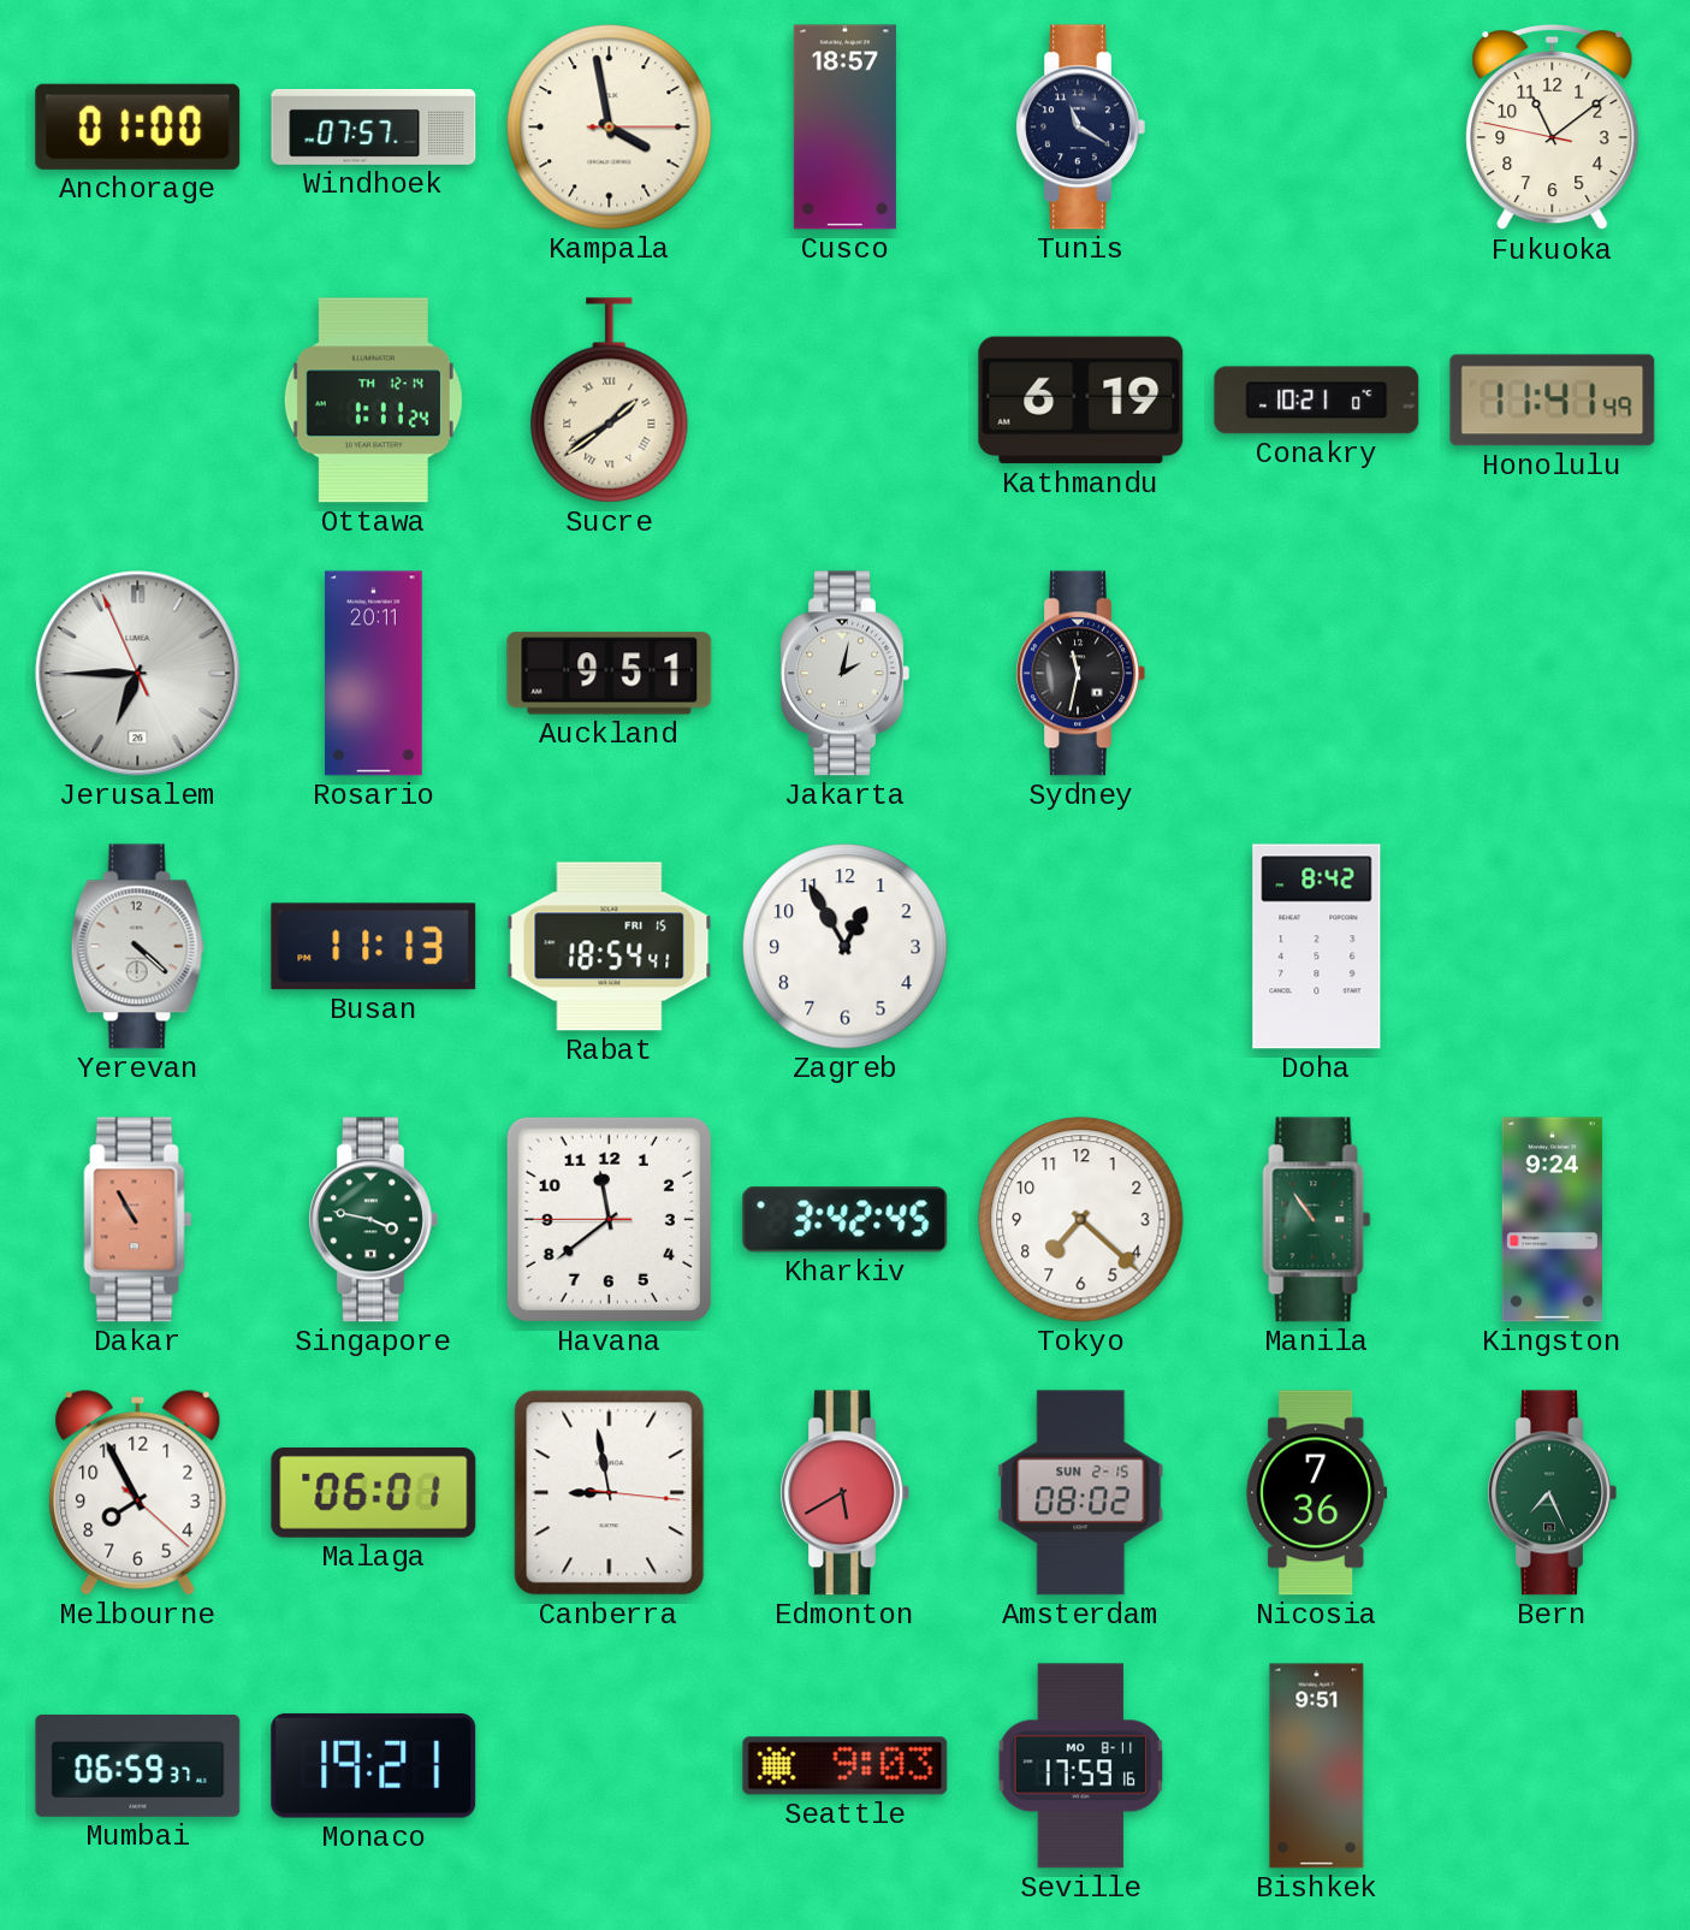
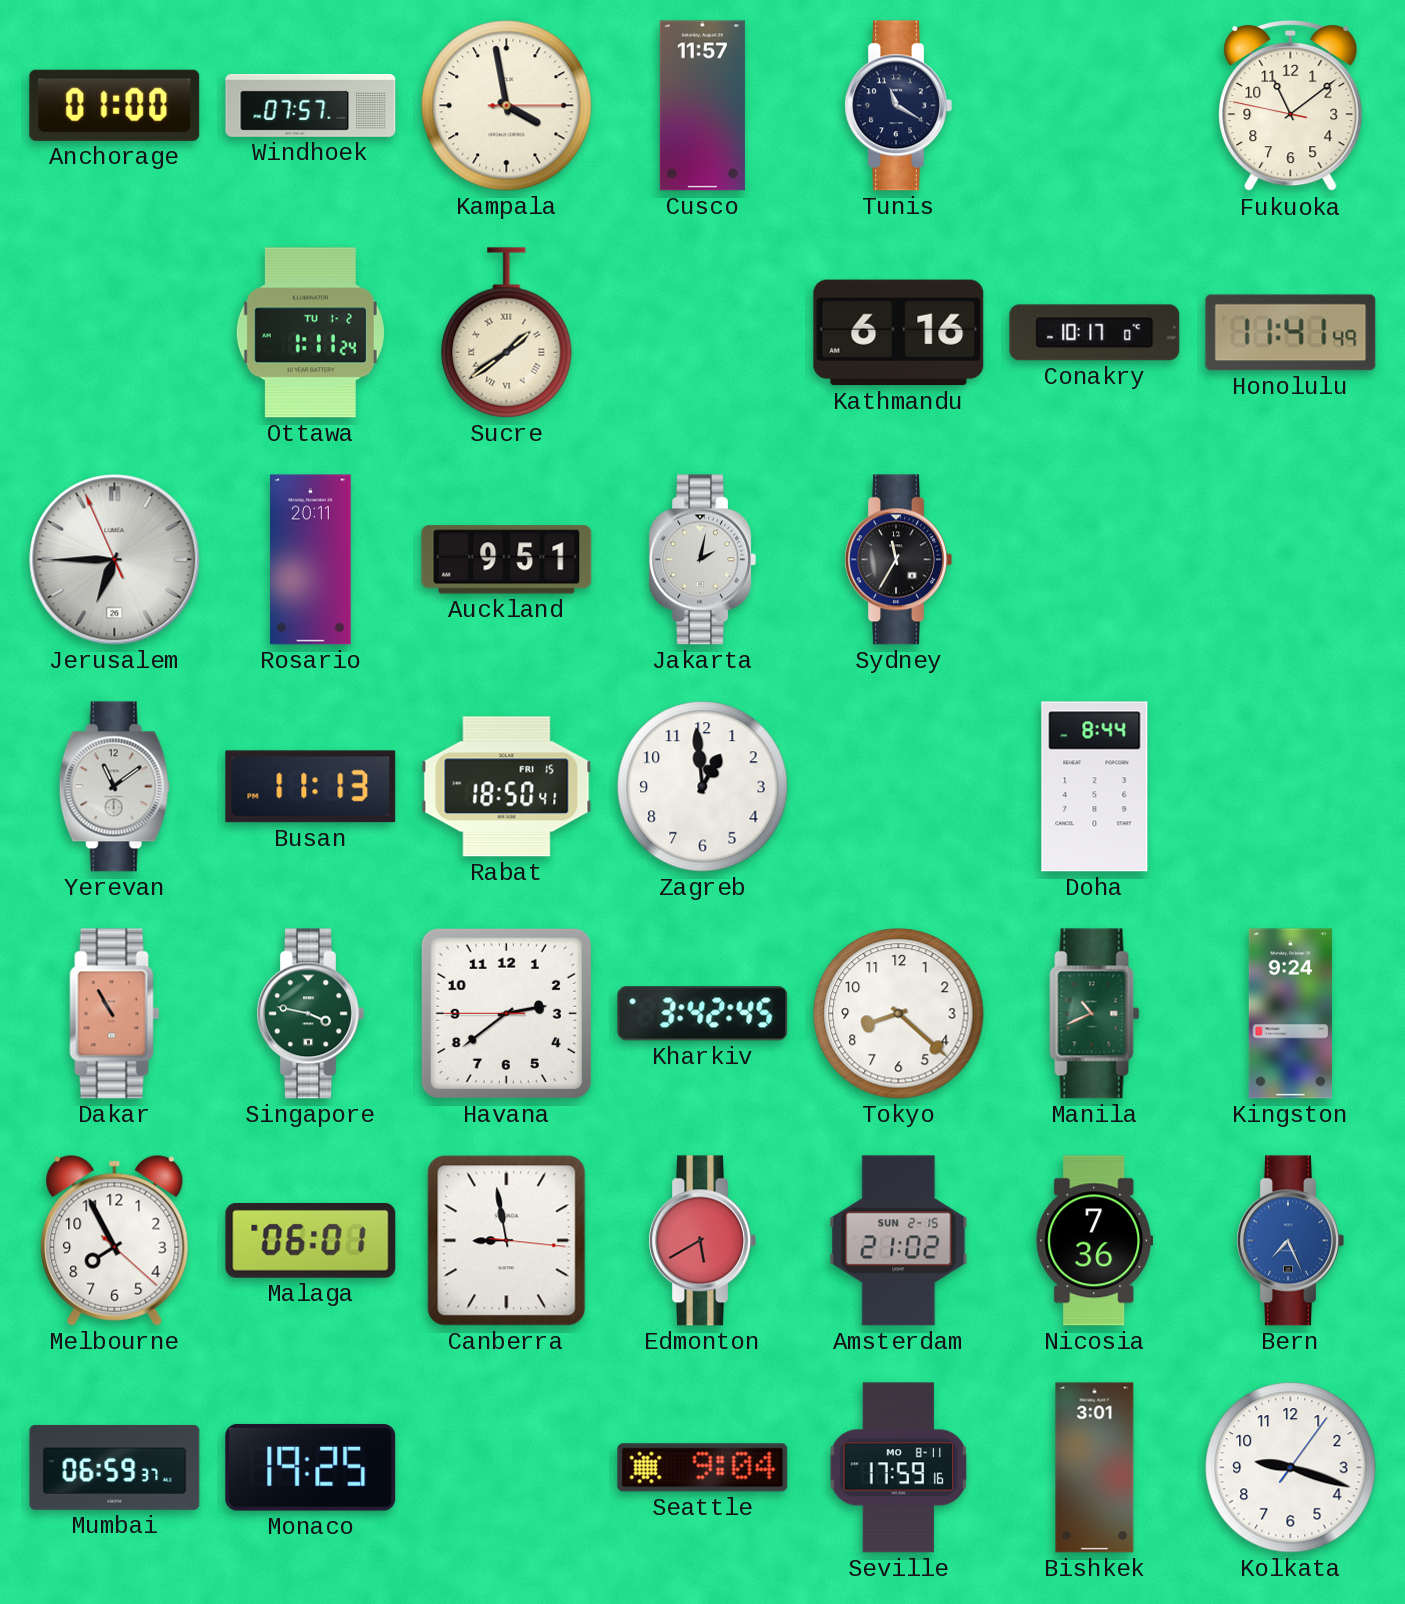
Cusco: 18:57 -> 11:57 (702, 106)
Ottawa date: TH 12-14 -> TU 1-2 (310, 333)
Kathmandu: 6:19 -> 6:16 (899, 333)
Conakry: 10:21 -> 10:17 (1095, 333)
Sydney: 11:32 -> 11:35 (898, 560)
Yerevan: 4:22 -> 11:09 (114, 787)
Rabat: 18:54 -> 18:50 (507, 787)
Zagreb: 12:55 -> 12:59 (703, 787)
Doha: 8:42 -> 8:44 (1095, 787)
Havana: 11:38 -> 2:38 (506, 1013)
Tokyo: 7:22 -> 8:22 (899, 1014)
Manila: 10:54 -> 10:41 (1095, 1014)
Amsterdam: 08:02 -> 21:02 (899, 1241)
Bern dial: green -> blue (1290, 1241)
Monaco: 19:21 -> 19:25 (311, 1467)
Seattle: 9:03 -> 9:04 (703, 1468)
Bishkek: 9:51 -> 3:01 (1095, 1468)
Kolkata: none -> 9:18 (1291, 1468)
